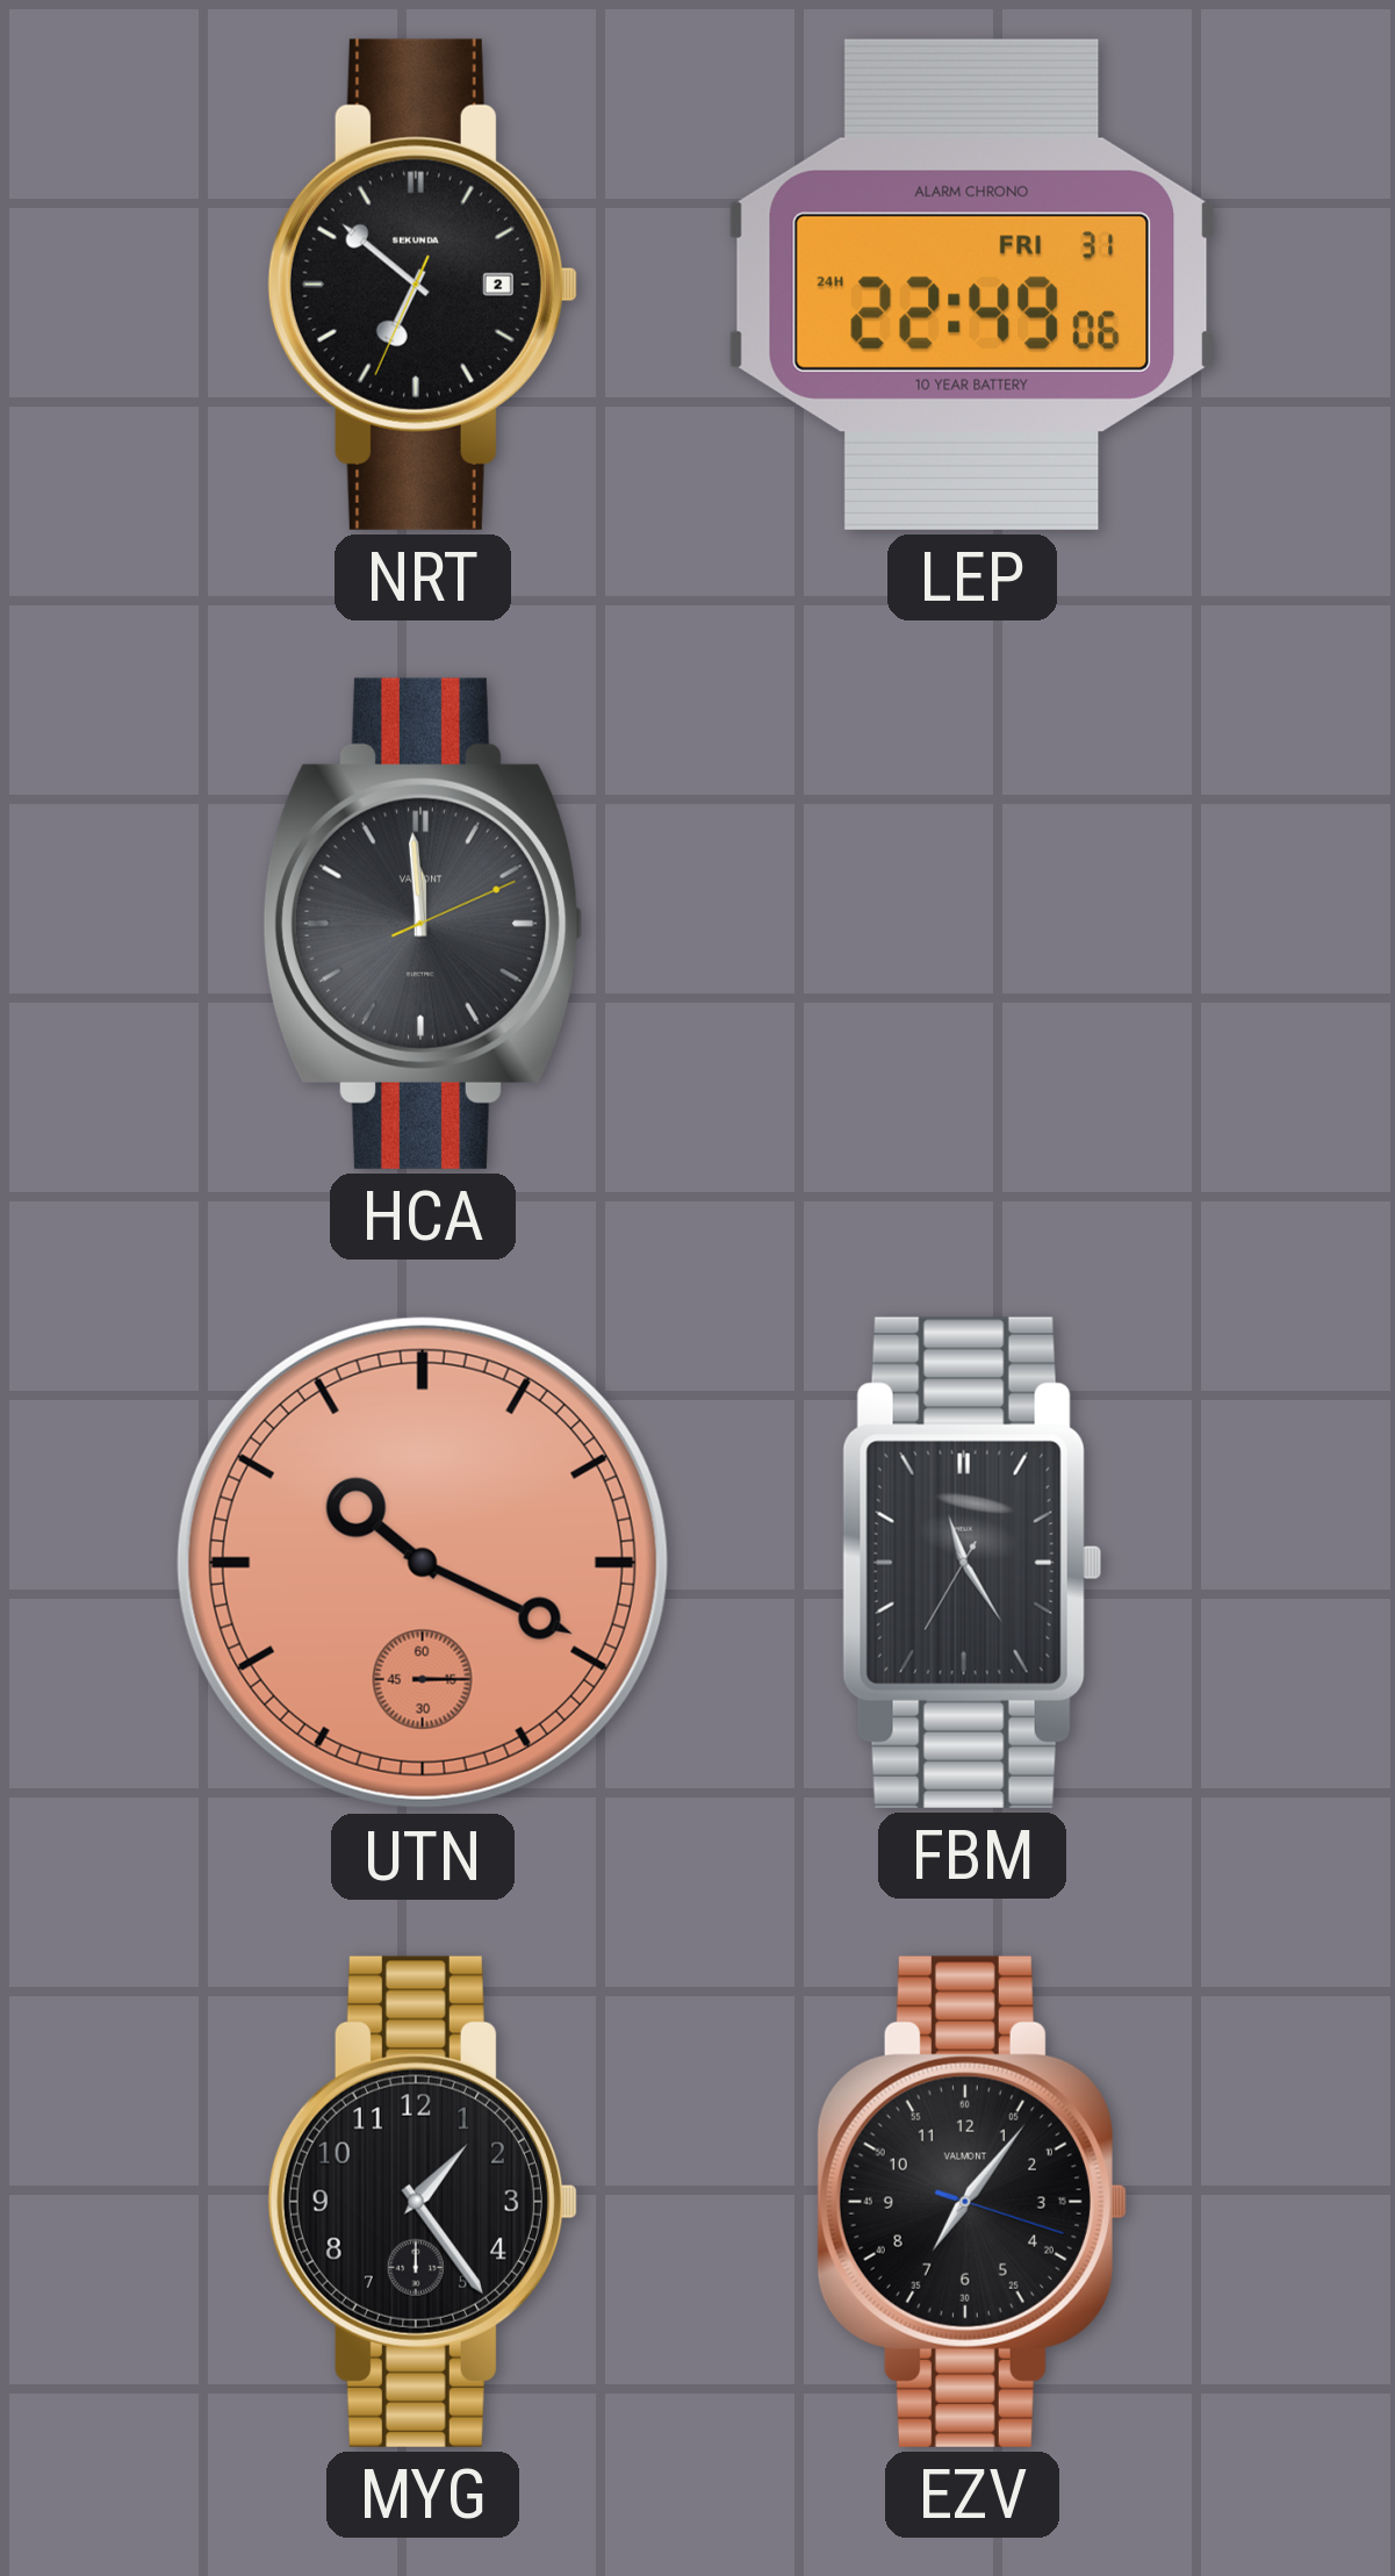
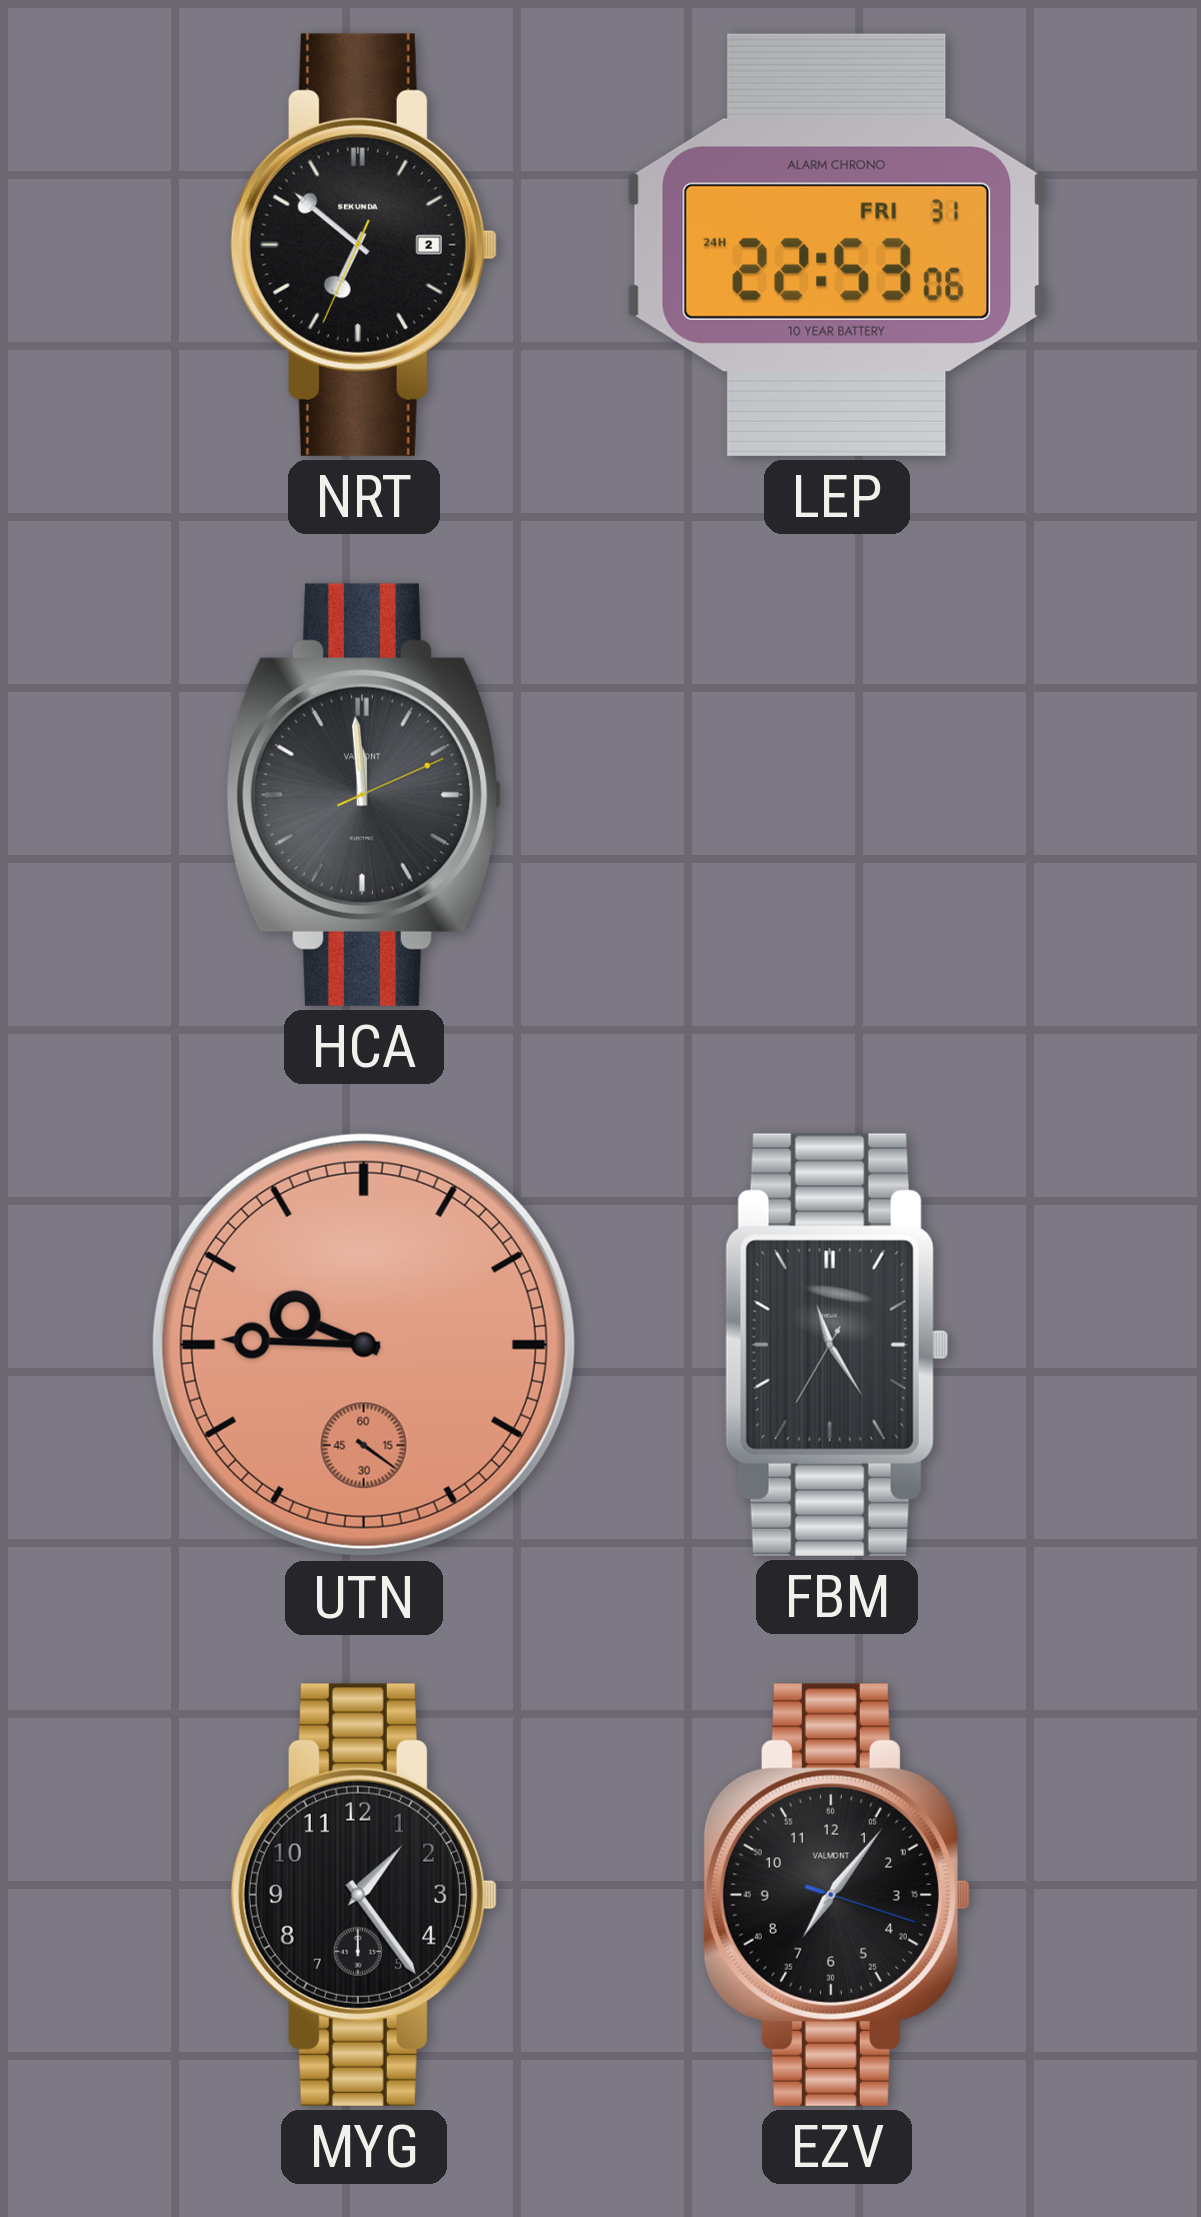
LEP: 22:49 -> 22:53 (837, 245)
UTN: 10:19 -> 9:45 (364, 1345)
